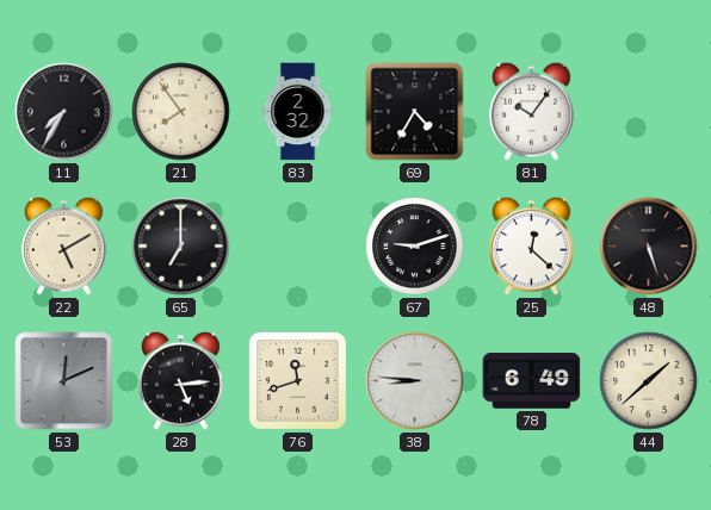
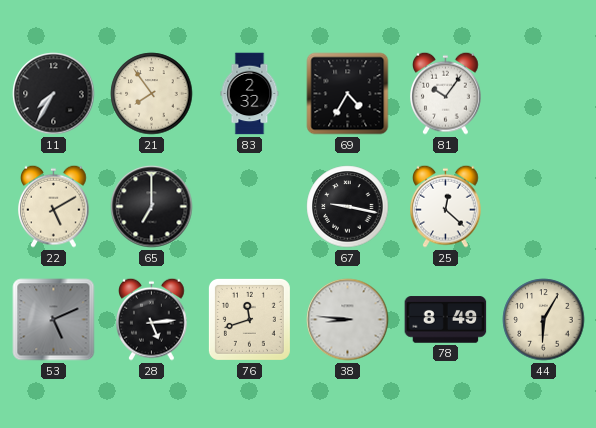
67: 9:12 -> 9:17 (348, 207)
48: 5:27 -> none (649, 247)
53: 12:11 -> 5:11 (54, 320)
78: 6:49 -> 8:49 (446, 320)
44: 1:38 -> 6:05 (544, 320)
